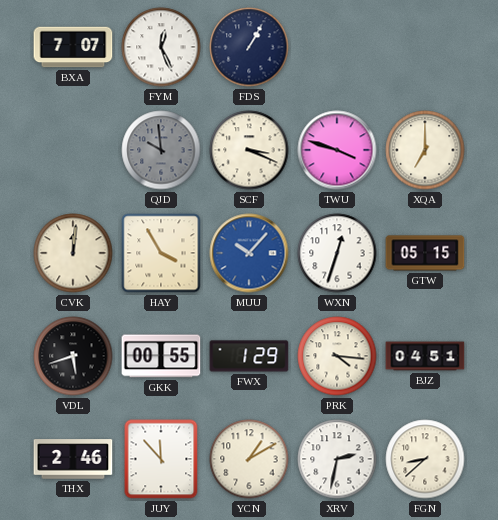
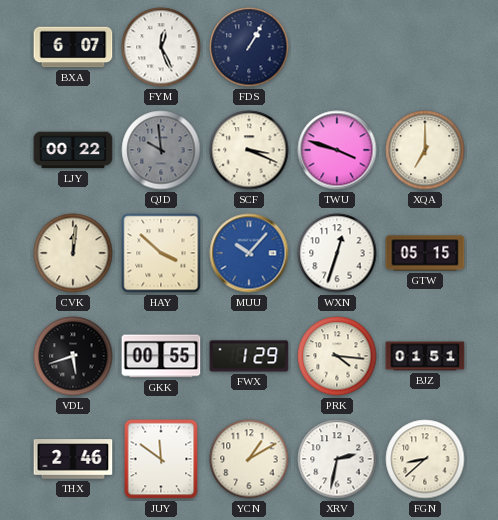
BXA: 7:07 -> 6:07 (73, 47)
LJY: none -> 00:22 (73, 150)
HAY: 3:55 -> 3:52 (161, 253)
BJZ: 04:51 -> 01:51 (425, 356)
JUY: 11:53 -> 11:51 (161, 459)
